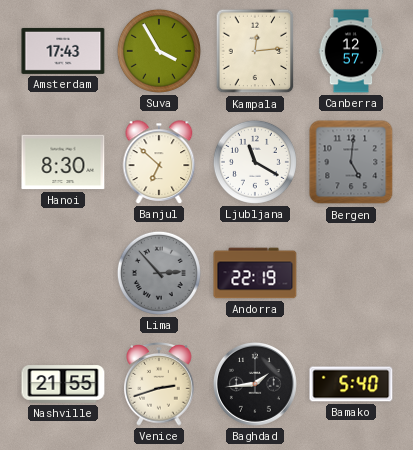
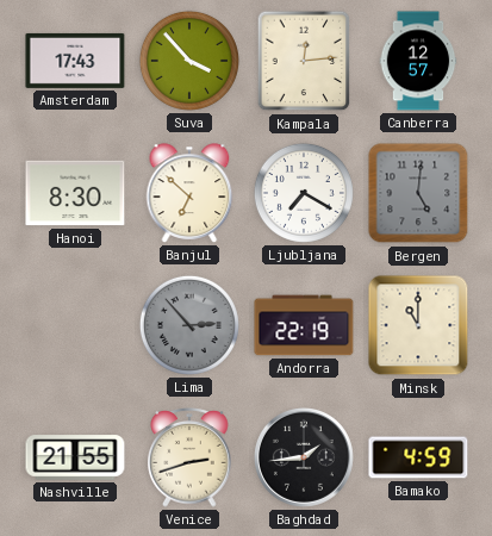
Suva: 3:55 -> 3:53 (189, 61)
Ljubljana: 11:20 -> 7:20 (304, 193)
Minsk: none -> 11:00 (418, 325)
Bamako: 5:40 -> 4:59 (418, 457)
